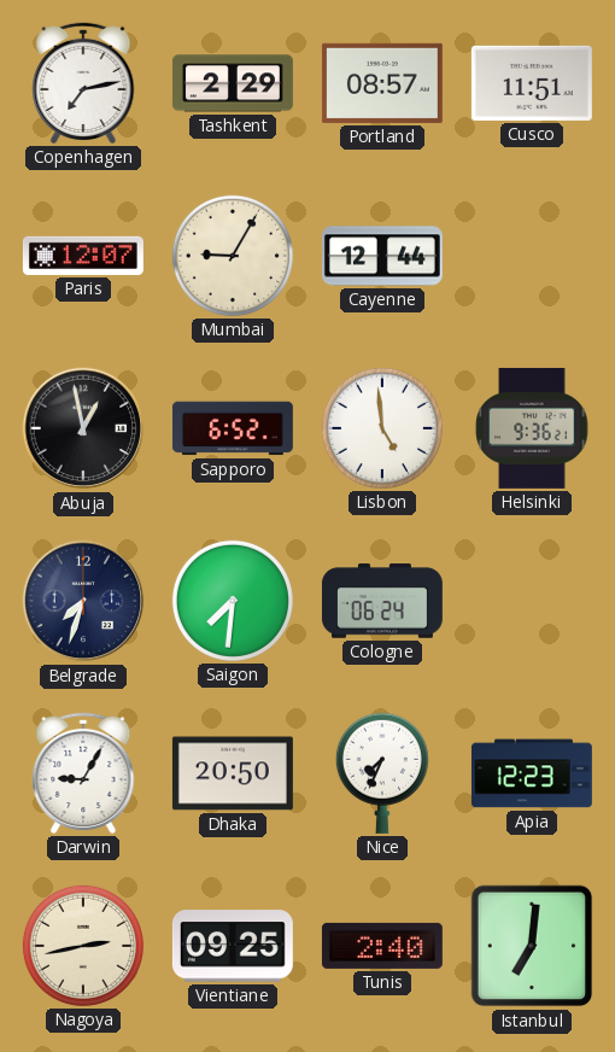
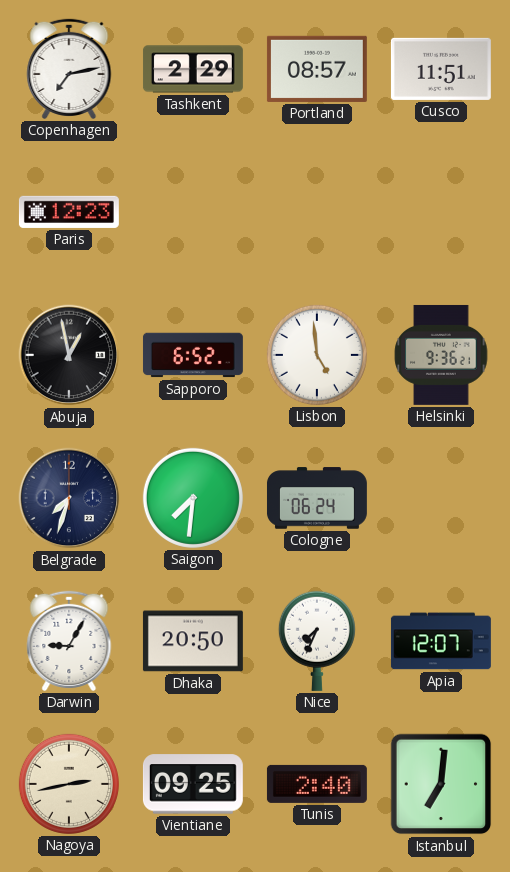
Paris: 12:07 -> 12:23 (69, 212)
Mumbai: 9:05 -> none (233, 256)
Cayenne: 12:44 -> none (382, 256)
Apia: 12:23 -> 12:07 (441, 641)
